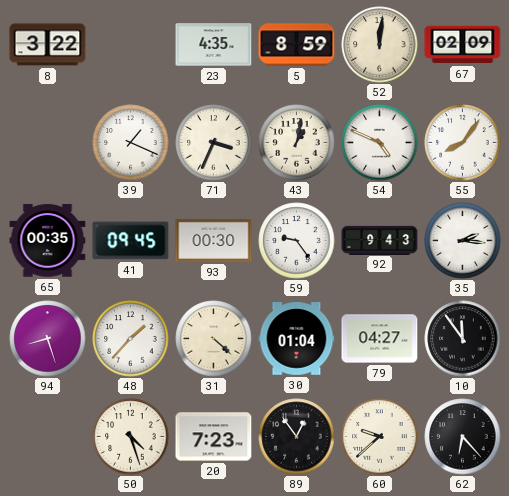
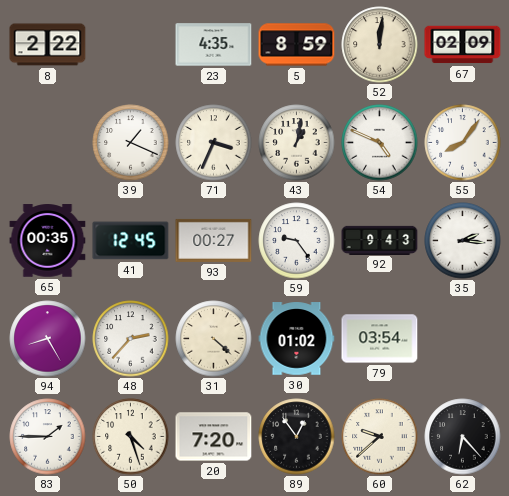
8: 3:22 -> 2:22 (48, 45)
41: 09:45 -> 12:45 (131, 241)
93: 00:30 -> 00:27 (214, 240)
94: 8:27 -> 8:25 (48, 339)
48: 1:37 -> 2:37 (131, 339)
30: 01:04 -> 01:02 (297, 339)
79: 04:27 -> 03:54 (380, 339)
10: 11:54 -> none (463, 339)
83: none -> 1:45 (48, 437)
20: 7:23 -> 7:20 (214, 437)
